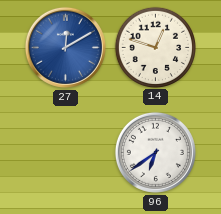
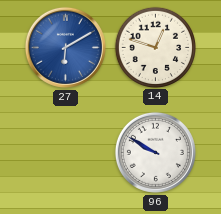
27: 12:10 -> 6:10 (65, 47)
96: 6:39 -> 9:50 (155, 152)
